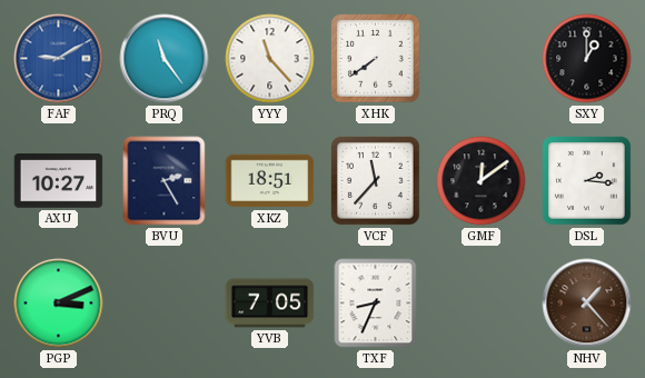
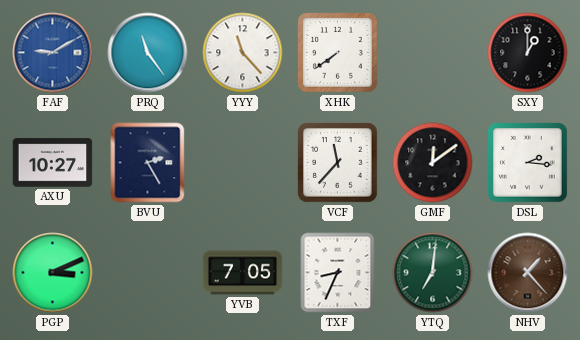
XKZ: 18:51 -> none (270, 181)
YTQ: none -> 7:01 (433, 273)
